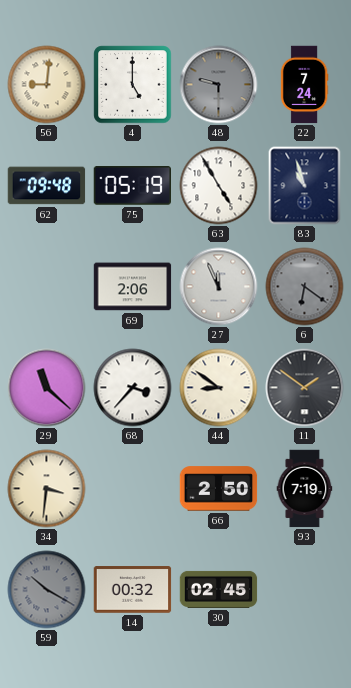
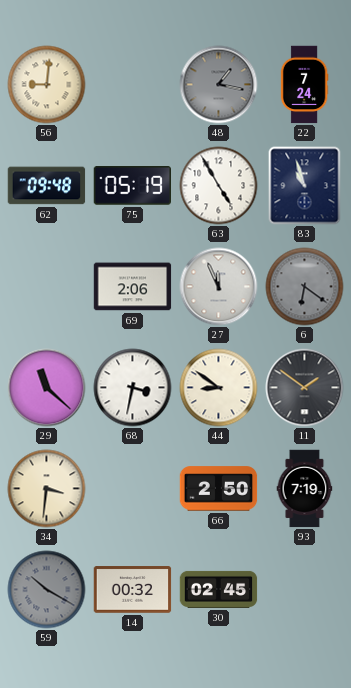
4: 5:00 -> none (133, 85)
48: 9:30 -> 1:17 (219, 85)
68: 3:37 -> 3:32 (133, 388)
